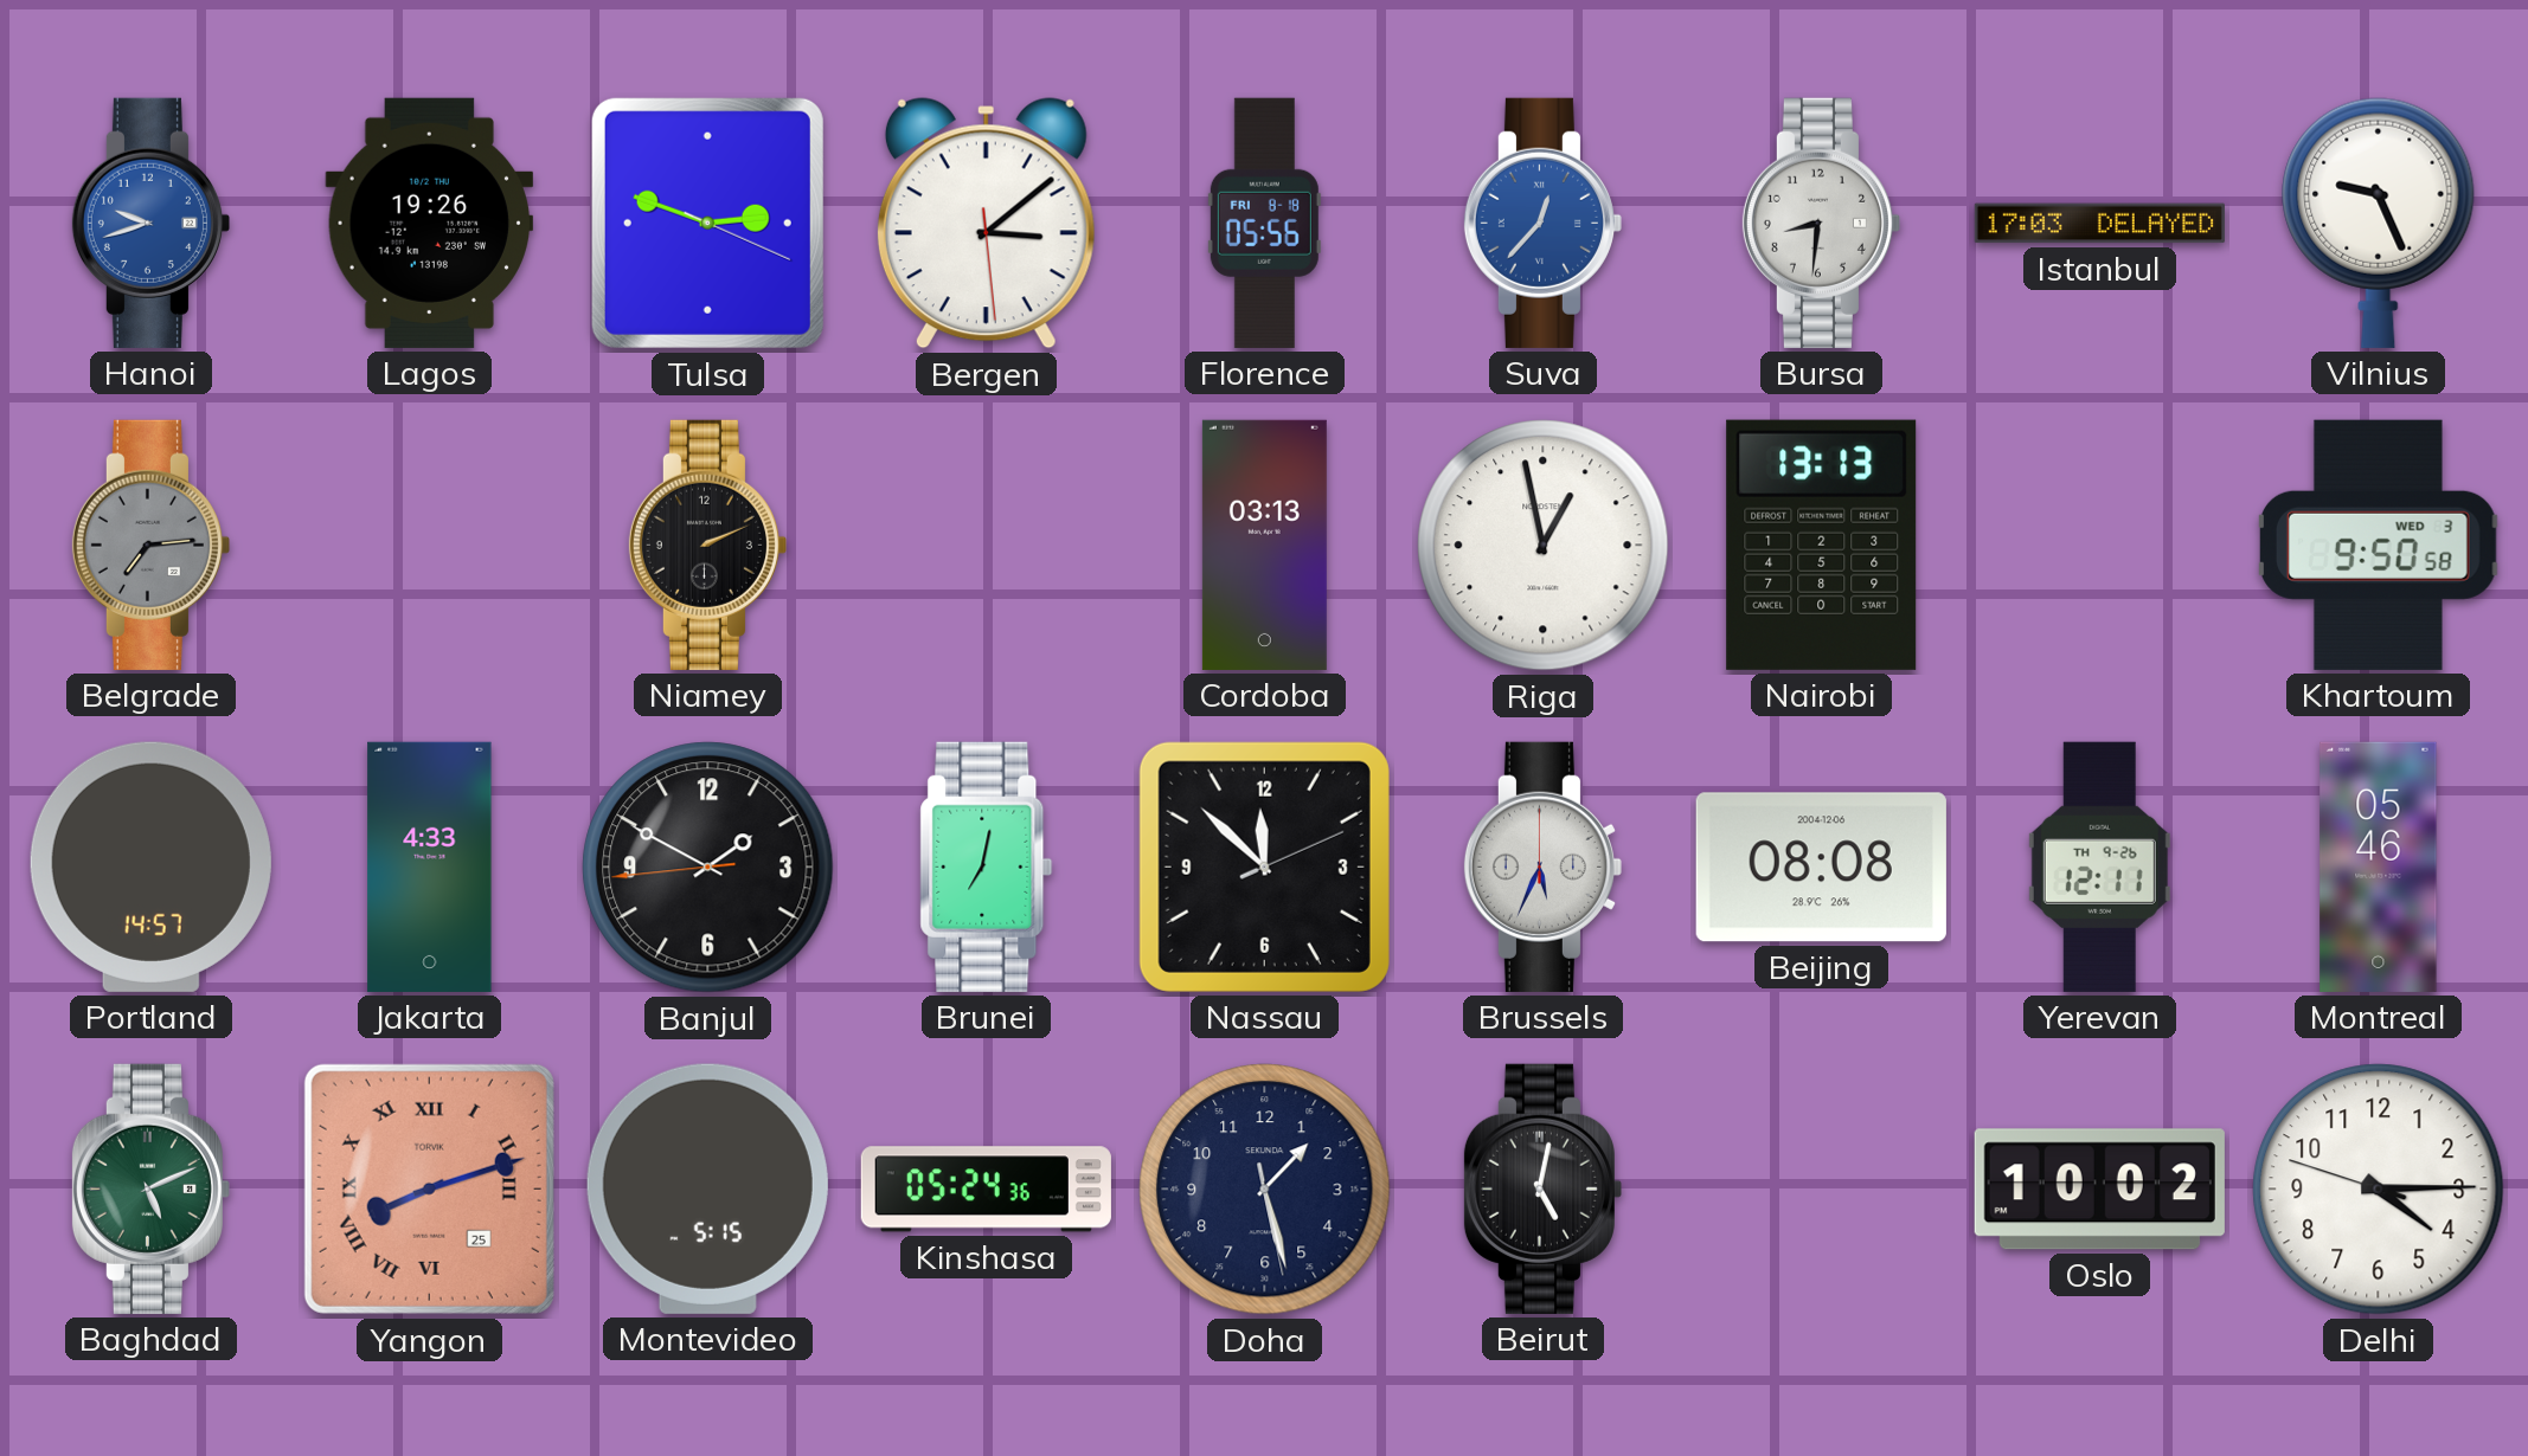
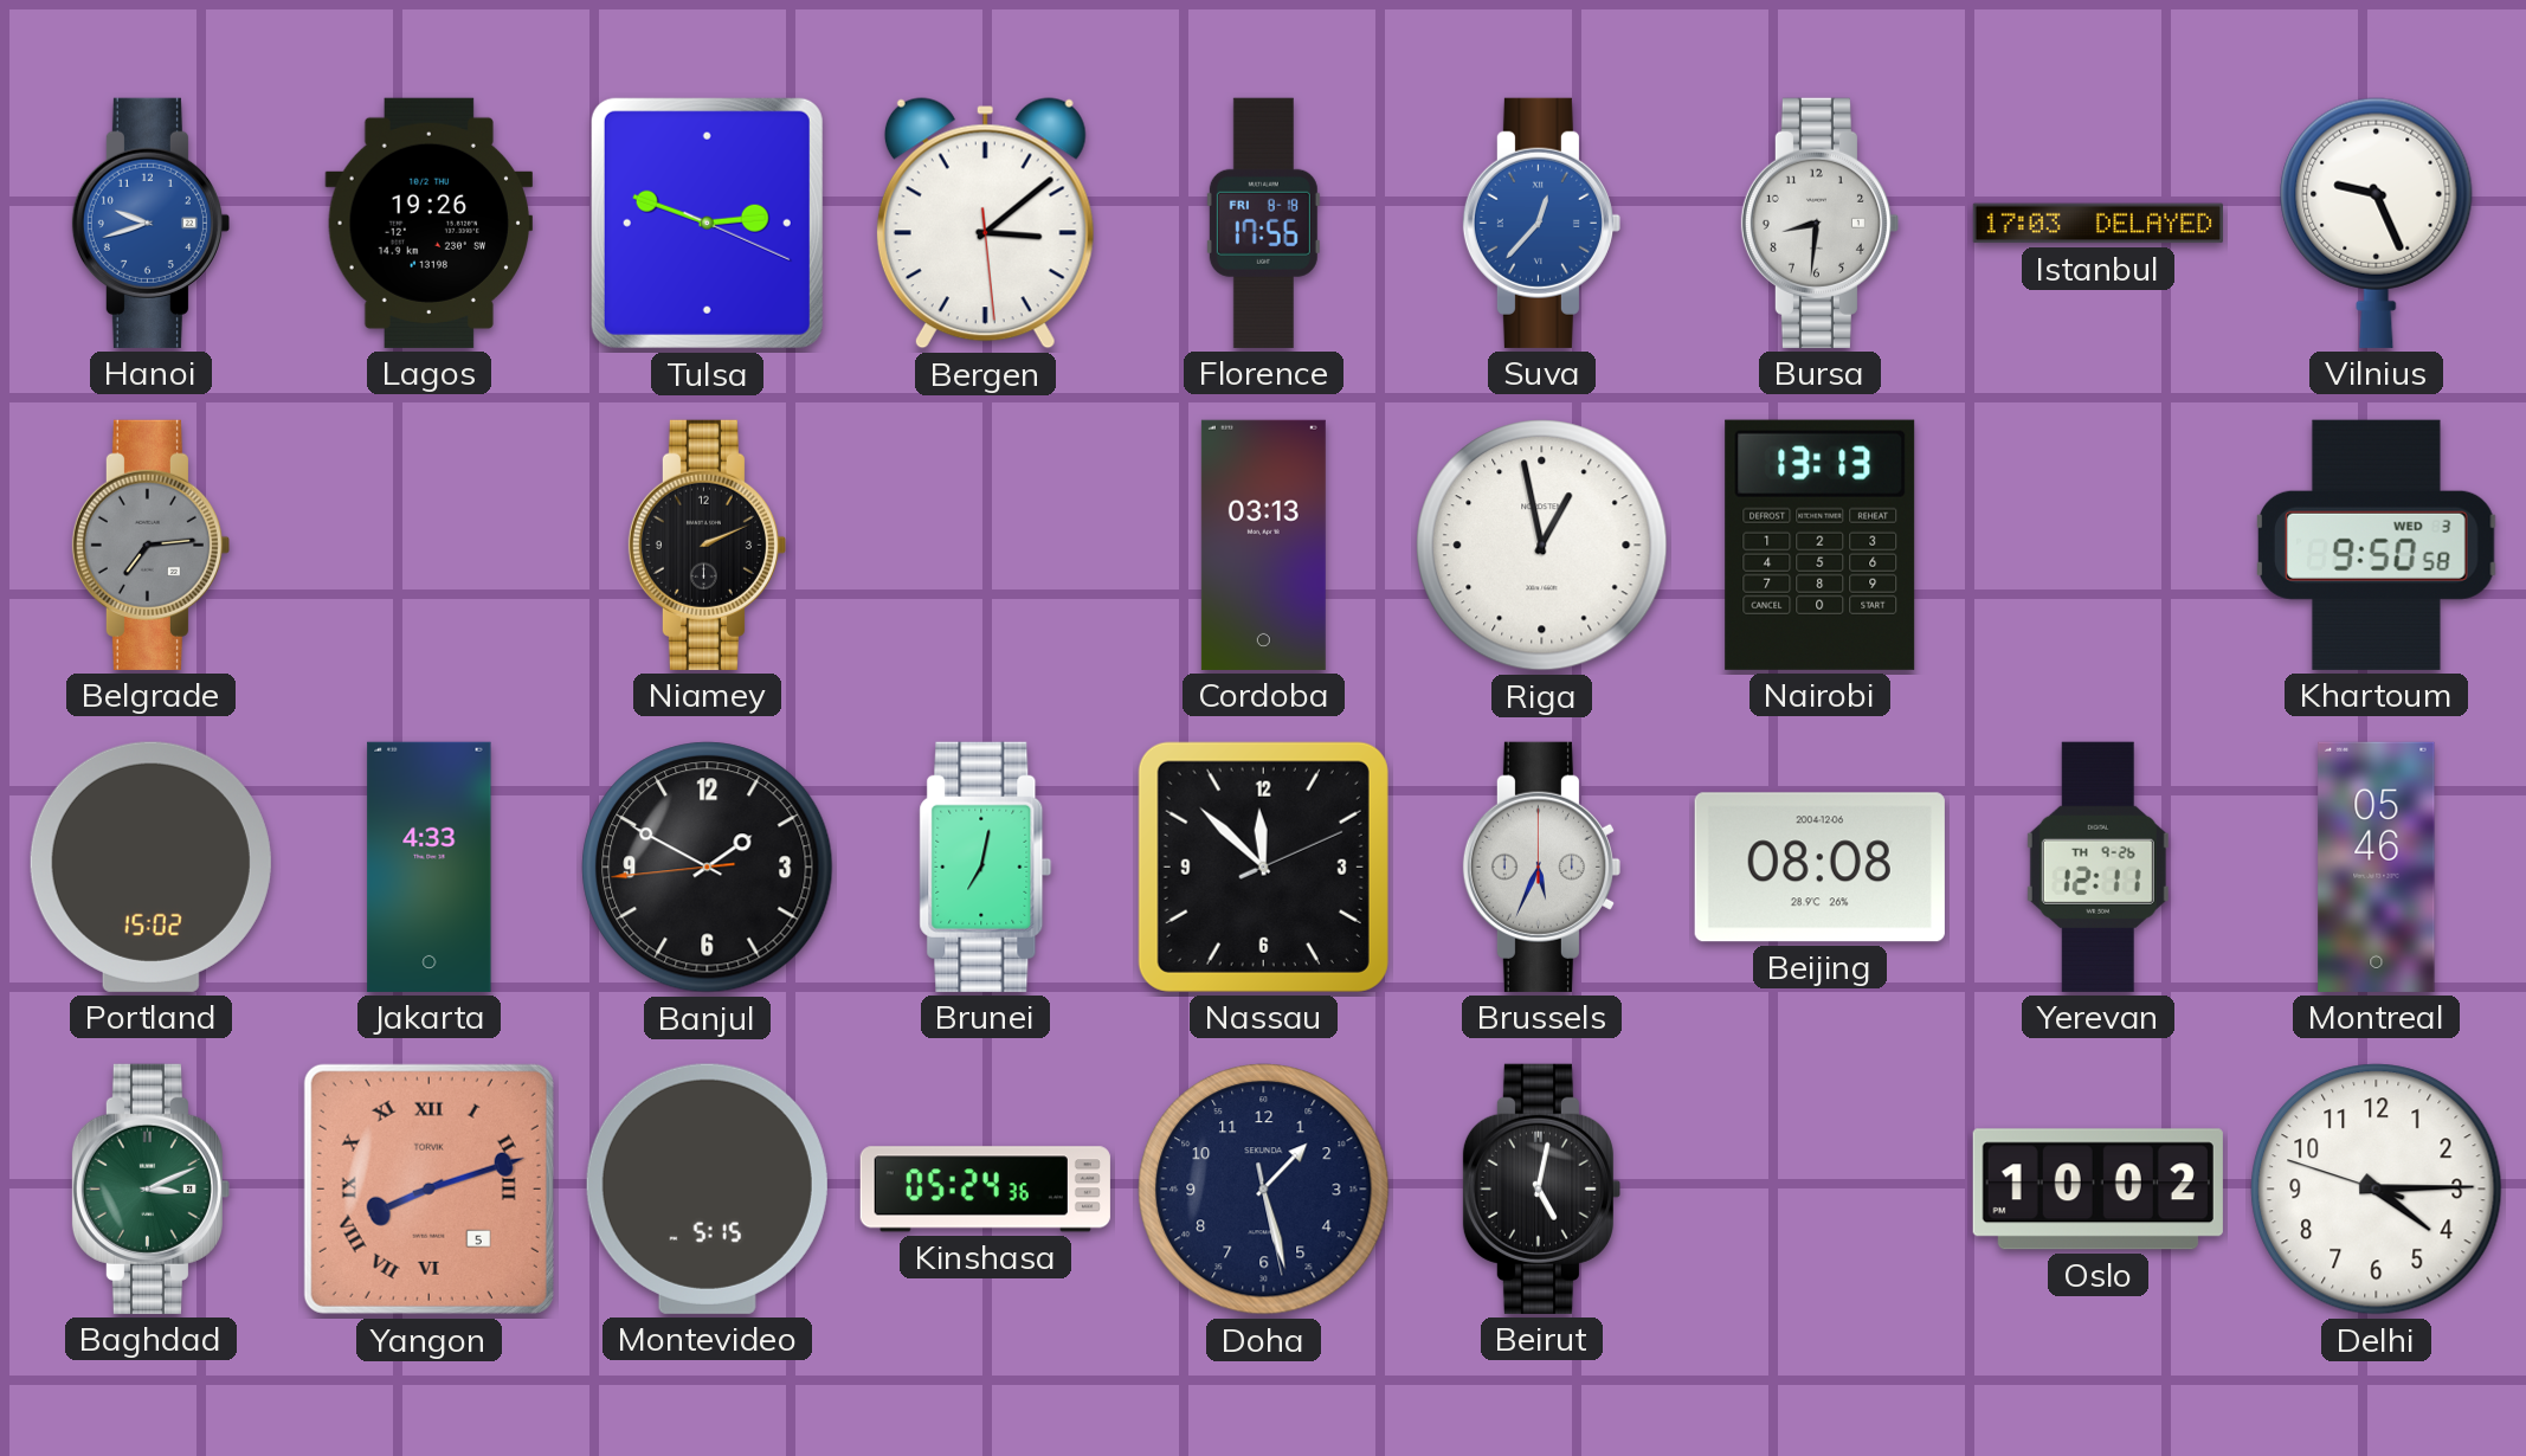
Florence: 05:56 -> 17:56 (1263, 223)
Portland: 14:57 -> 15:02 (150, 866)
Baghdad: 5:11 -> 3:11 (150, 1188)
Yangon date: 25 -> 5 (428, 1188)
